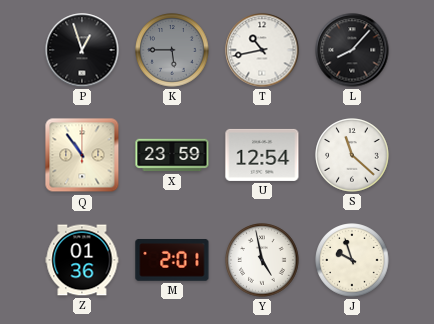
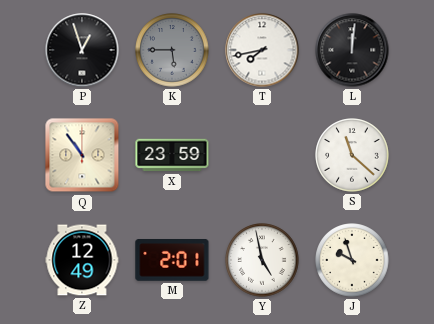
T: 10:43 -> 7:43 (262, 50)
L: 8:07 -> 12:01 (352, 50)
U: 12:54 -> none (262, 155)
Z: 01:36 -> 12:49 (82, 260)
